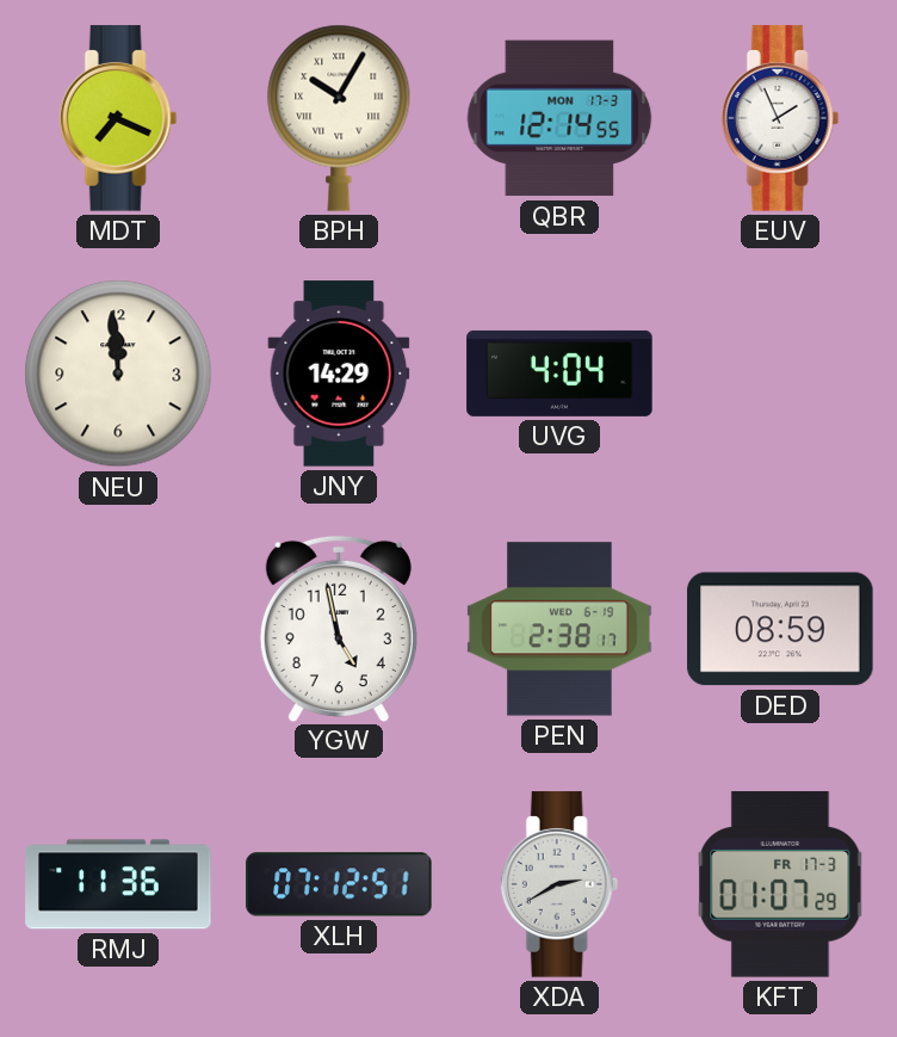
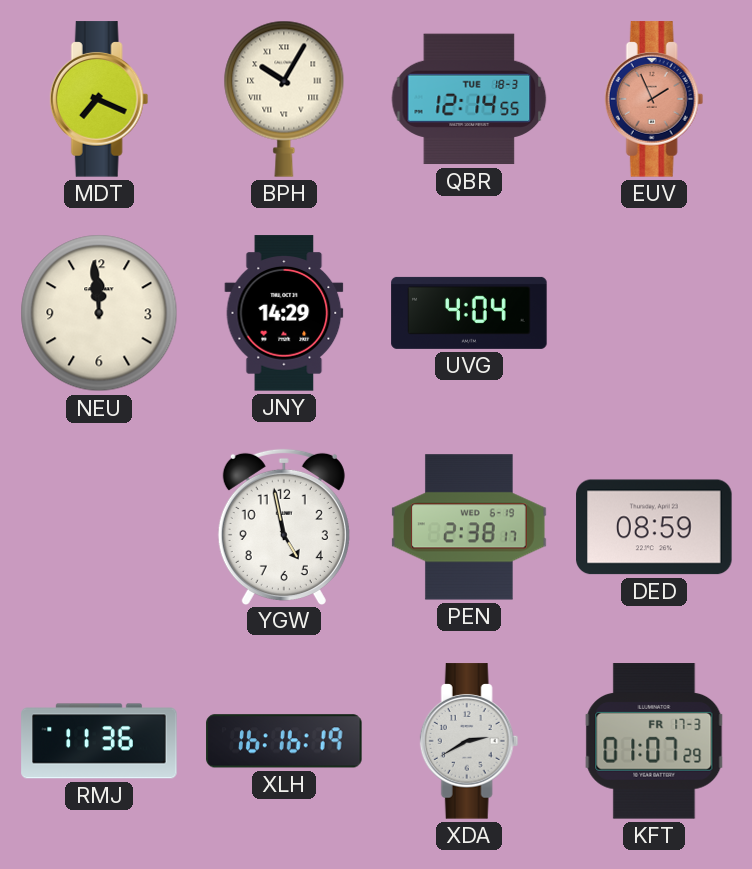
QBR date: MON 17-3 -> TUE 18-3 (469, 99)
EUV dial: white -> salmon (654, 99)
XLH: 07:12 -> 16:16 (284, 741)
